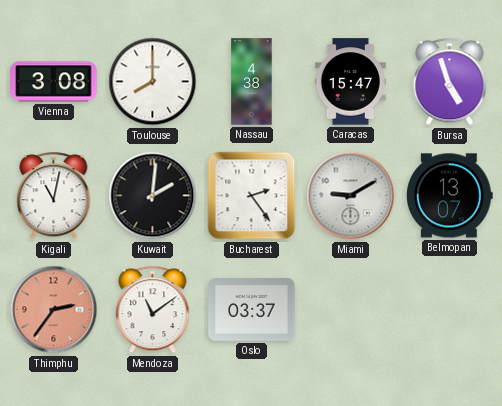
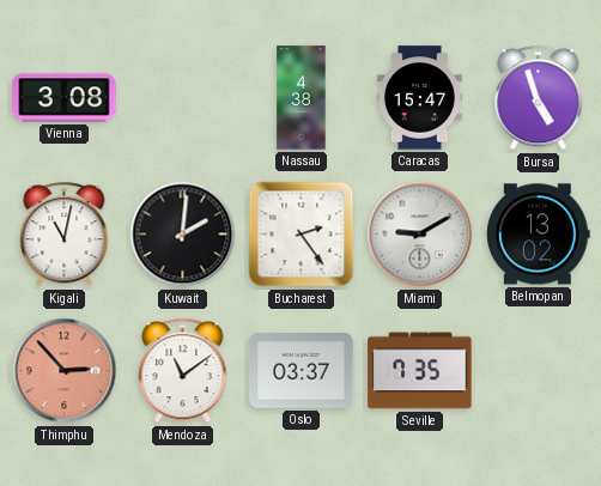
Toulouse: 8:00 -> none (153, 82)
Belmopan: 13:07 -> 13:02 (539, 235)
Thimphu: 2:36 -> 2:53 (65, 371)
Seville: none -> 7:35 (420, 371)
